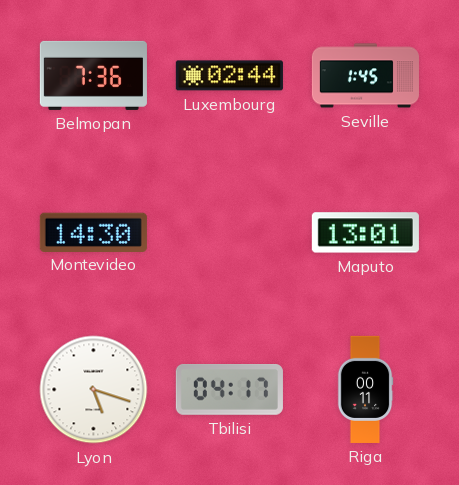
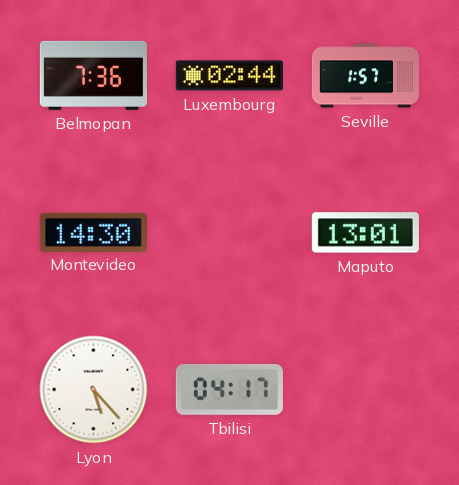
Seville: 1:45 -> 1:57 (365, 76)
Lyon: 5:18 -> 5:23 (94, 390)
Riga: 00:11 -> none (365, 389)
